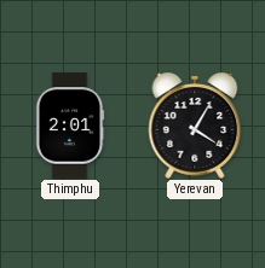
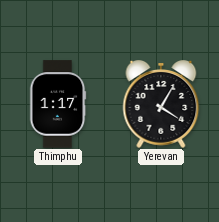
Thimphu: 2:01 -> 1:17 (58, 104)
